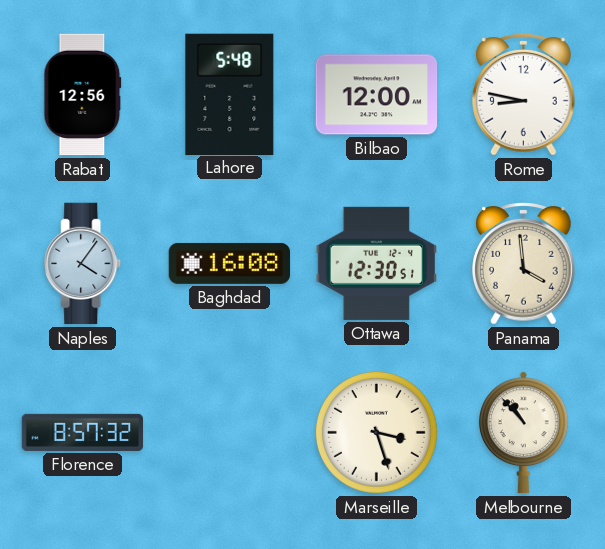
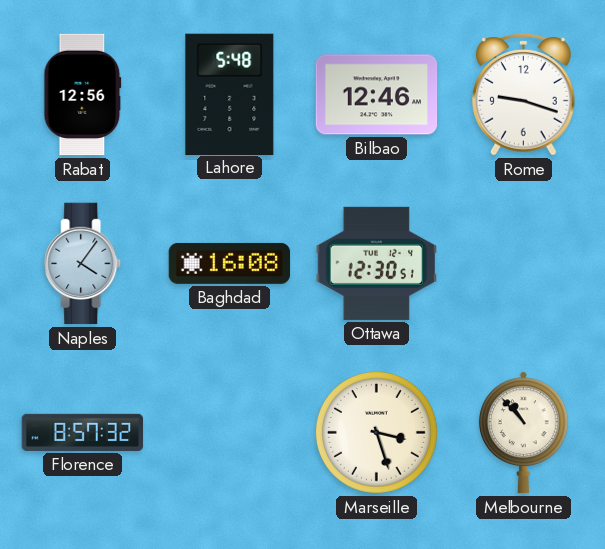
Bilbao: 12:00 -> 12:46 (377, 95)
Rome: 8:47 -> 9:18 (524, 95)
Panama: 3:59 -> none (524, 264)
